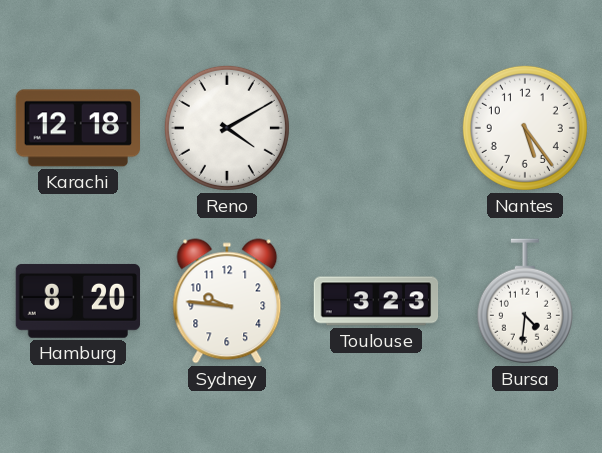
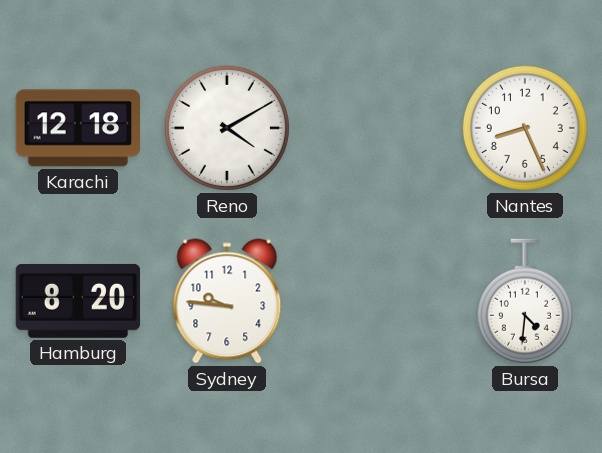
Nantes: 5:24 -> 8:26 (525, 128)
Toulouse: 3:23 -> none (376, 301)
